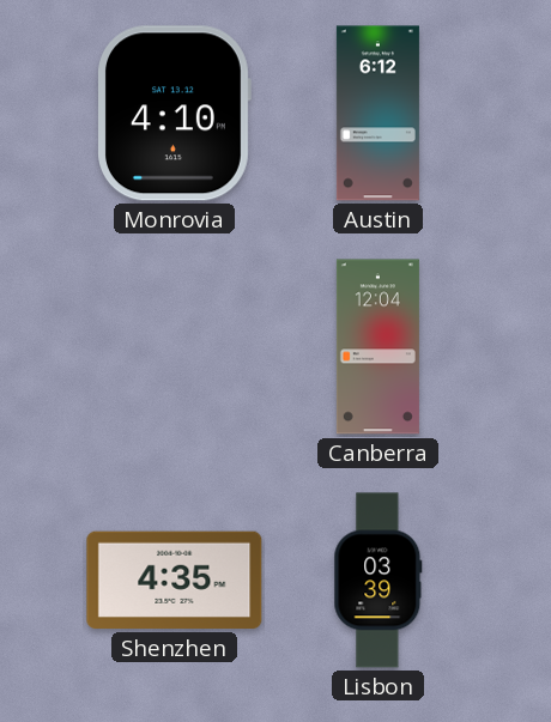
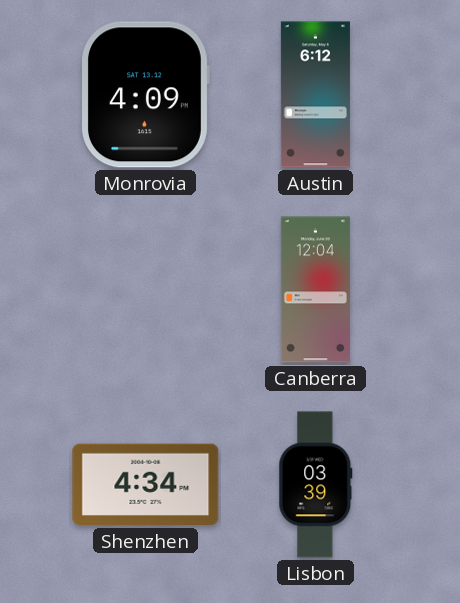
Monrovia: 4:10 -> 4:09 (146, 95)
Shenzhen: 4:35 -> 4:34 (146, 485)
